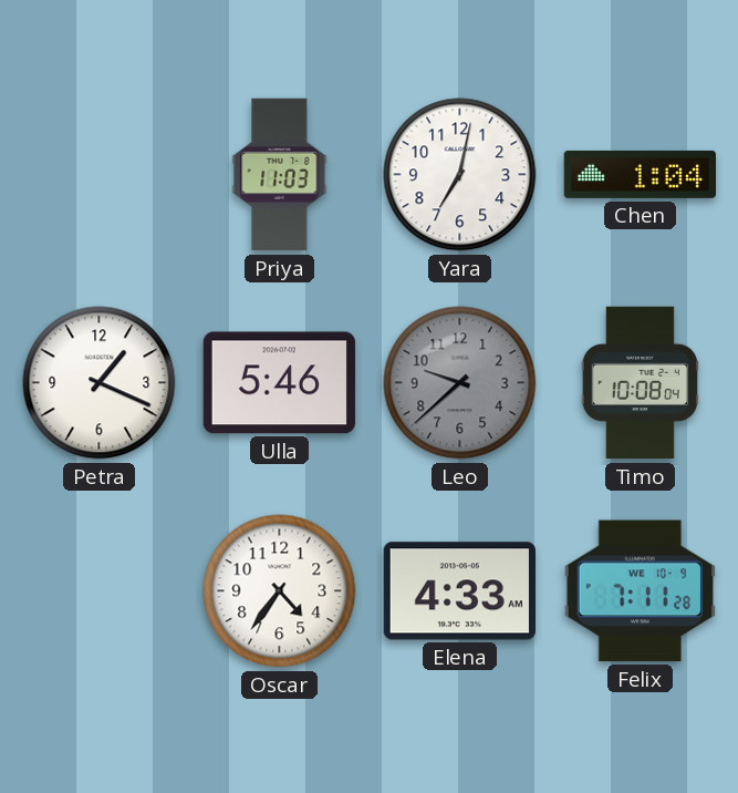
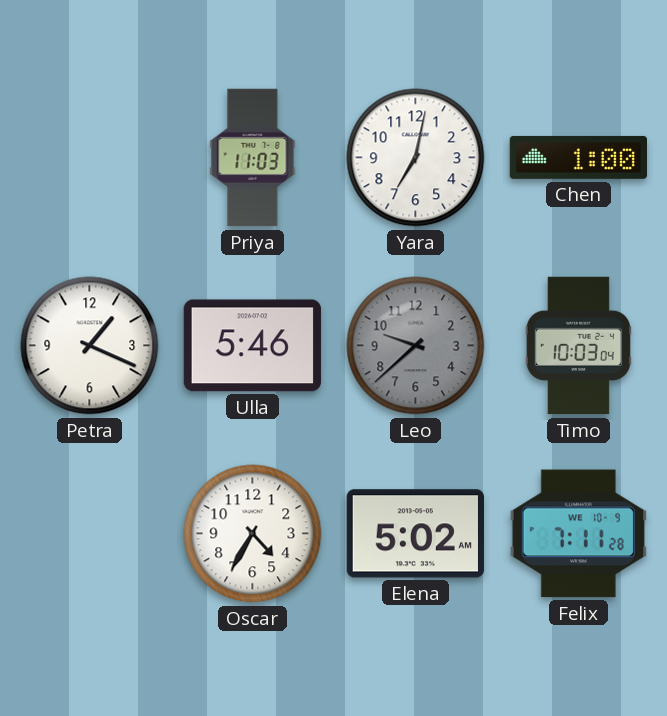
Chen: 1:04 -> 1:00 (578, 157)
Timo: 10:08 -> 10:03 (578, 346)
Oscar: 4:36 -> 4:35 (253, 534)
Elena: 4:33 -> 5:02 (415, 534)
